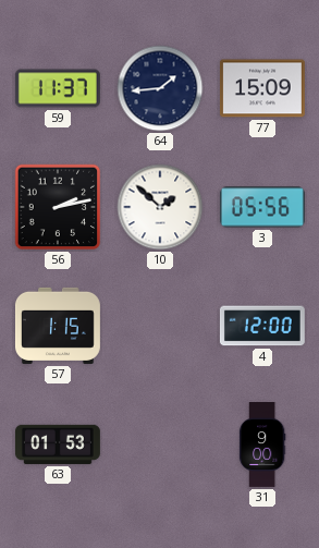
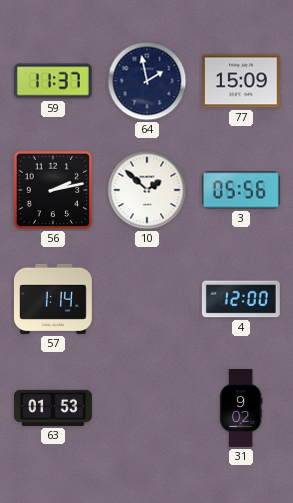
64: 1:44 -> 1:58 (147, 81)
57: 1:15 -> 1:14 (54, 299)
31: 9:00 -> 9:02 (241, 409)
